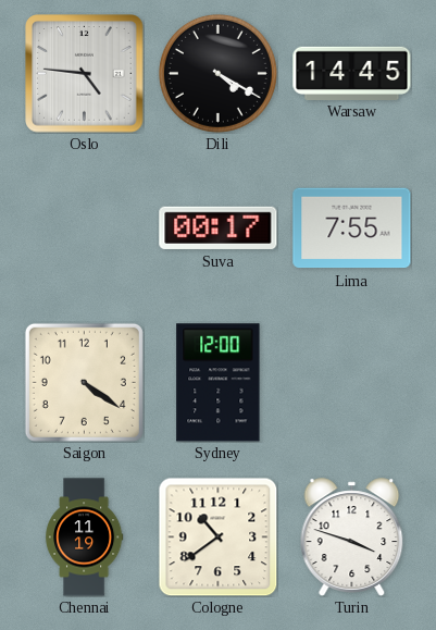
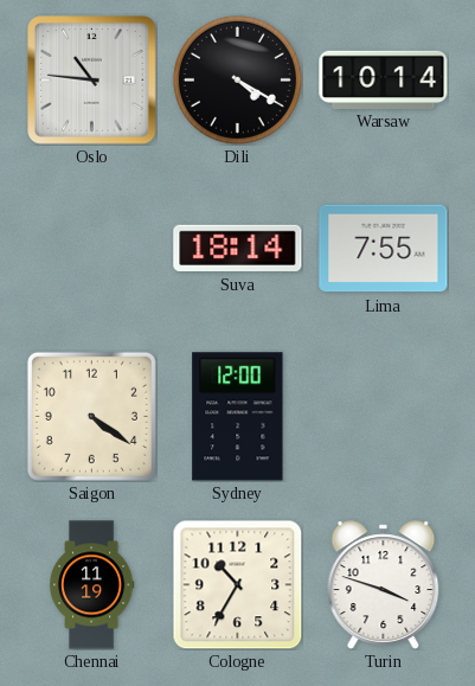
Oslo: 4:46 -> 10:46 (92, 81)
Warsaw: 14:45 -> 10:14 (384, 79)
Suva: 00:17 -> 18:14 (238, 248)
Cologne: 10:39 -> 10:35 (237, 584)
